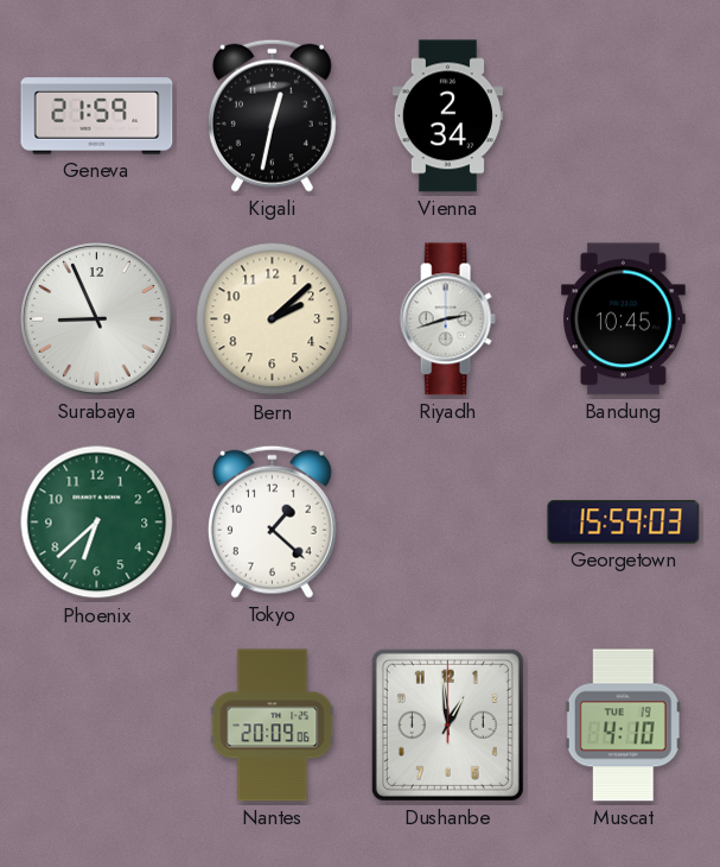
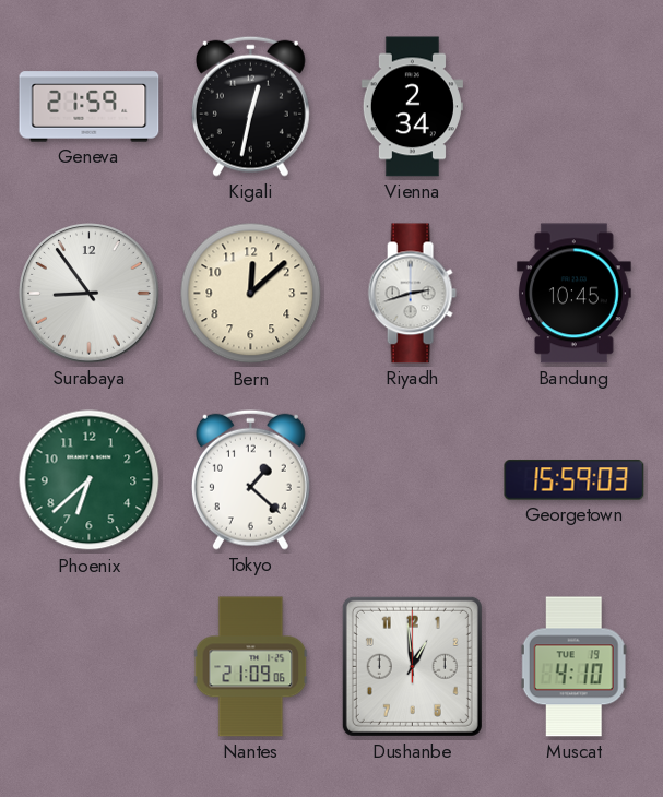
Surabaya: 8:56 -> 8:54 (90, 294)
Bern: 2:08 -> 12:08 (251, 294)
Nantes: 20:09 -> 21:09 (251, 667)
